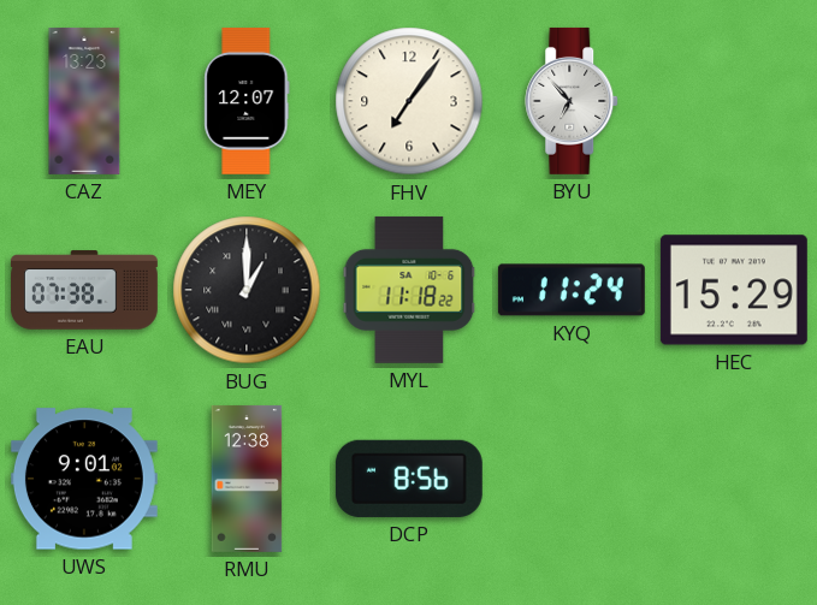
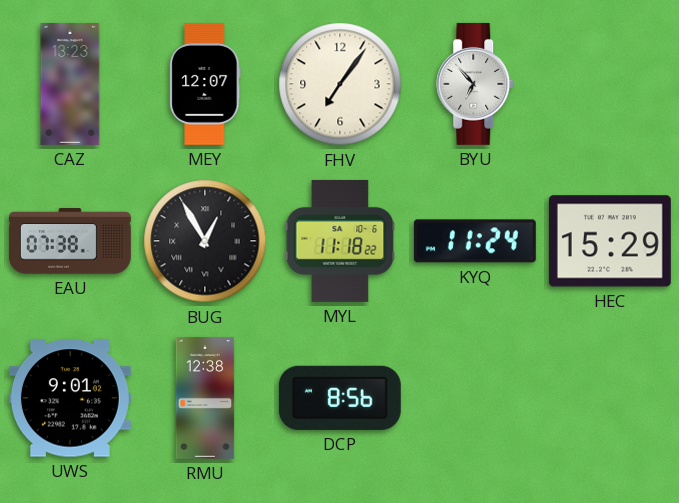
BUG: 1:00 -> 12:55 (205, 241)
